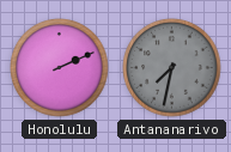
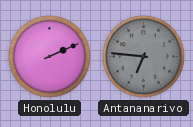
Antananarivo: 7:32 -> 6:46 (144, 57)
